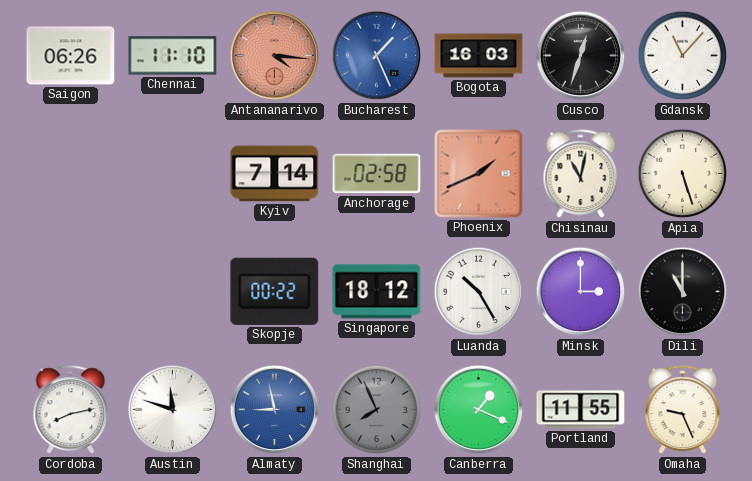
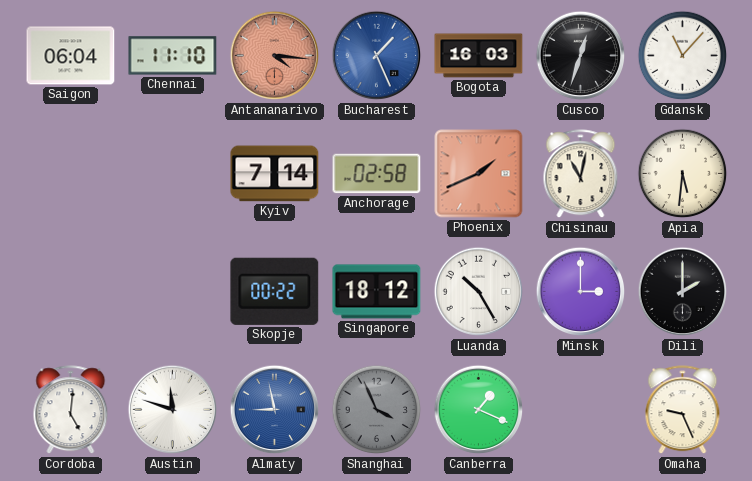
Saigon: 06:26 -> 06:04 (71, 56)
Apia: 5:27 -> 5:31 (683, 174)
Dili: 11:00 -> 2:00 (683, 292)
Cordoba: 8:13 -> 5:01 (71, 410)
Shanghai: 7:56 -> 3:56 (377, 410)
Portland: 11:55 -> none (581, 410)
